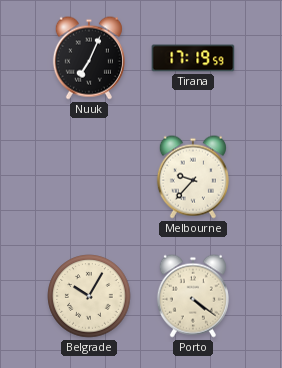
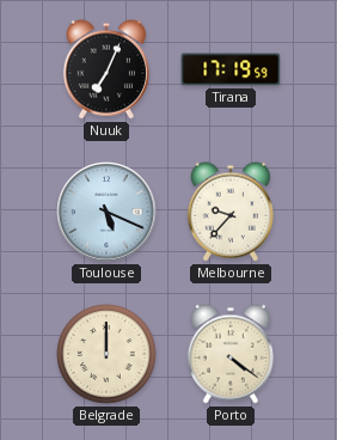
Toulouse: none -> 5:19 (106, 212)
Belgrade: 10:05 -> 12:00 (106, 354)
